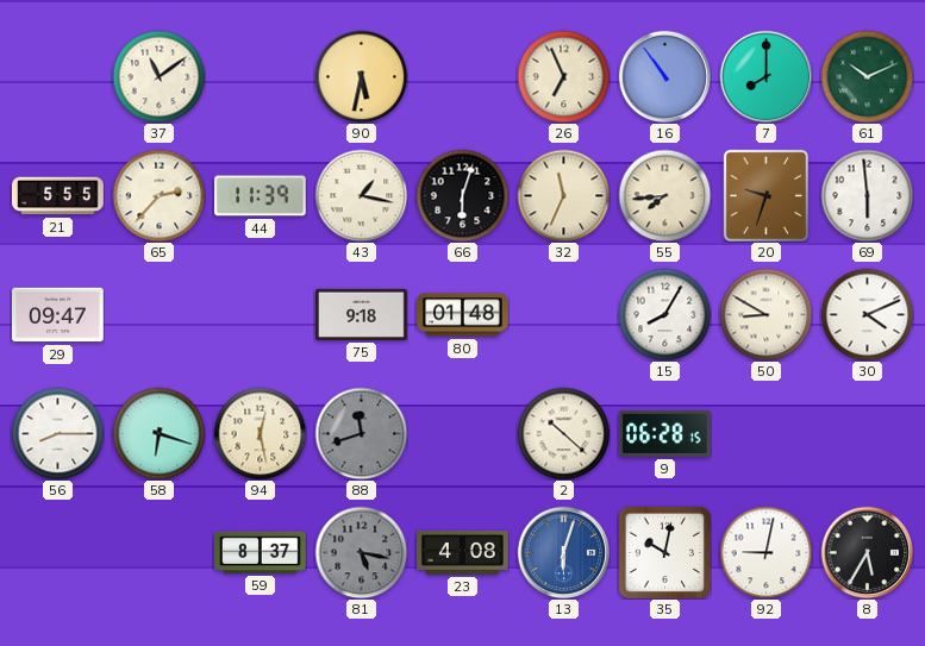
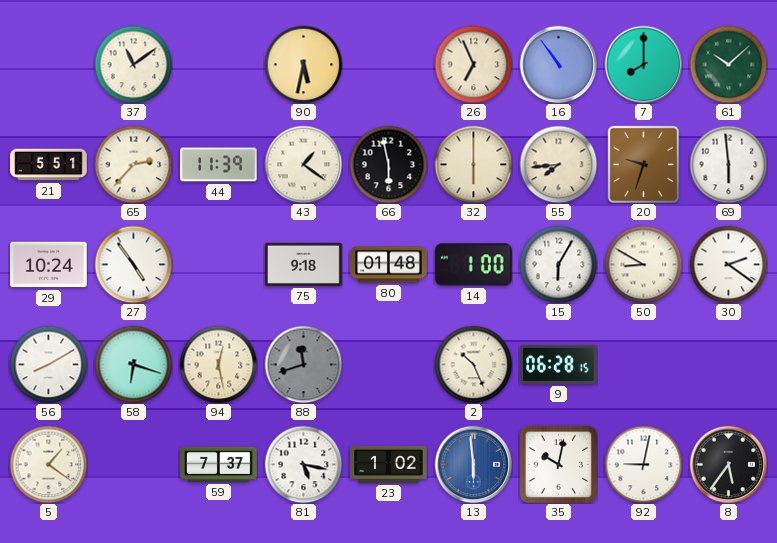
61: 10:11 -> 10:08 (728, 64)
21: 5:55 -> 5:51 (49, 165)
43: 1:17 -> 1:21 (303, 164)
66: 6:03 -> 5:58 (388, 164)
32: 11:34 -> 6:00 (473, 164)
29: 09:47 -> 10:24 (49, 265)
27: none -> 4:54 (133, 264)
14: none -> 1:00 (474, 265)
15: 8:05 -> 6:05 (558, 264)
30: 4:11 -> 2:21 (728, 264)
56: 8:15 -> 8:10 (48, 364)
2: 10:22 -> 10:26 (473, 364)
5: none -> 1:21 (48, 464)
59: 8:37 -> 7:37 (219, 464)
81 dial: grey -> white (303, 464)
23: 4:08 -> 1:02 (389, 465)
13: 6:03 -> 5:59 (473, 464)
8: 5:35 -> 5:36 (728, 464)
